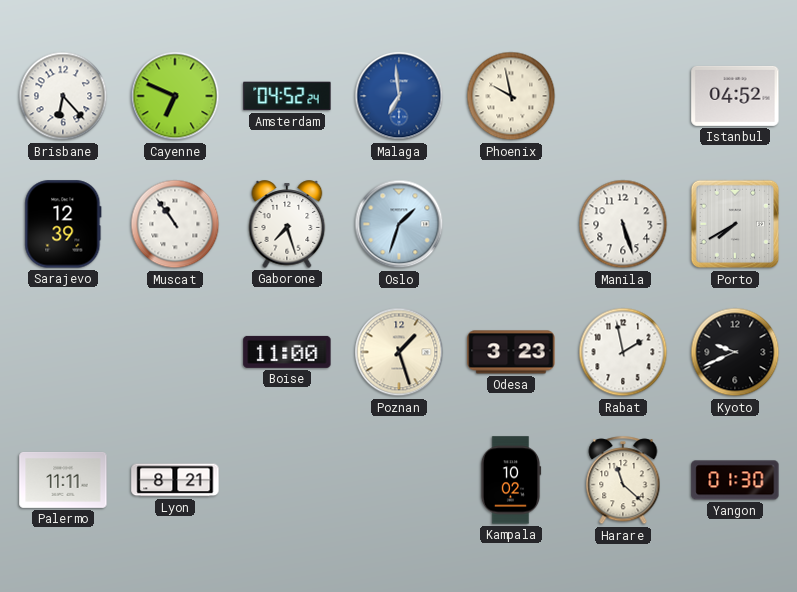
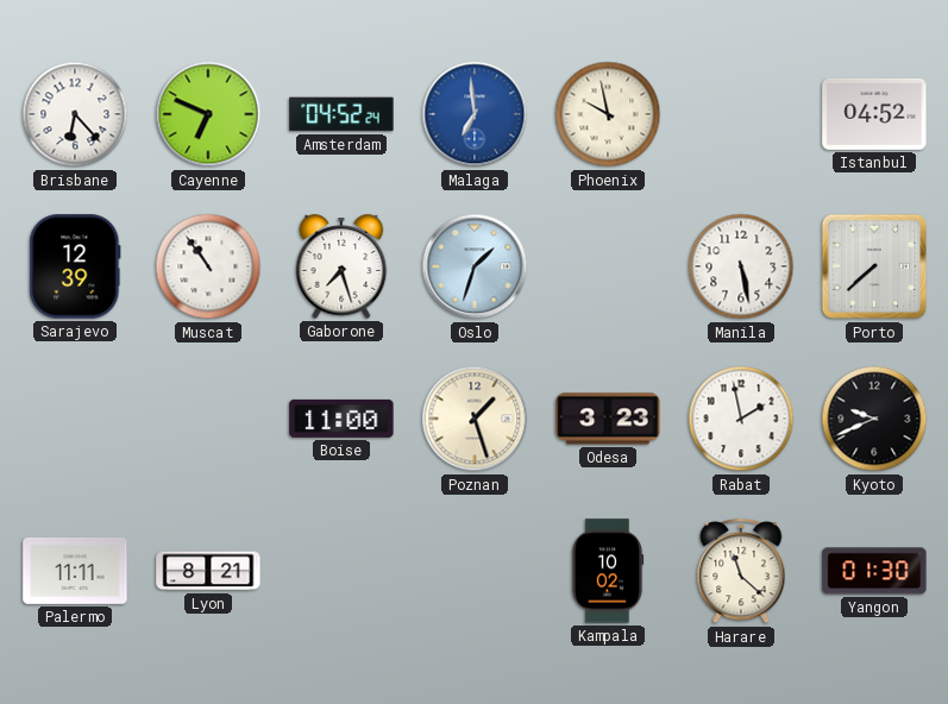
Manila: 5:27 -> 5:28 (741, 266)
Porto: 7:40 -> 7:38 (874, 266)
